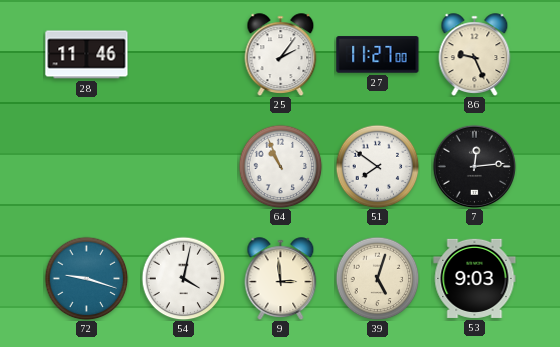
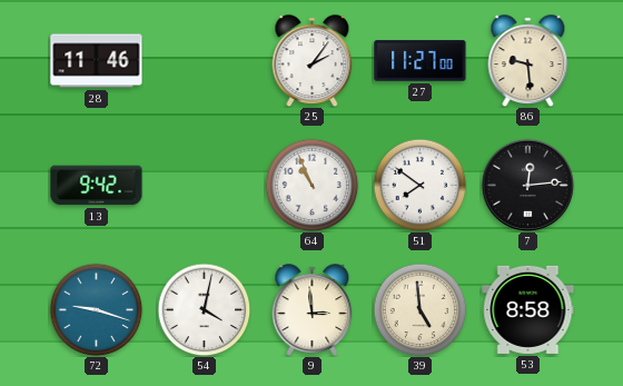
86: 9:26 -> 9:29 (528, 60)
13: none -> 9:42 (97, 186)
39: 5:03 -> 4:59 (419, 309)
53: 9:03 -> 8:58 (528, 309)
